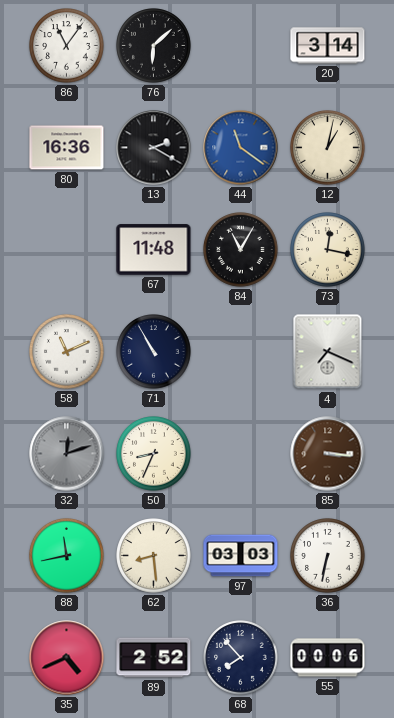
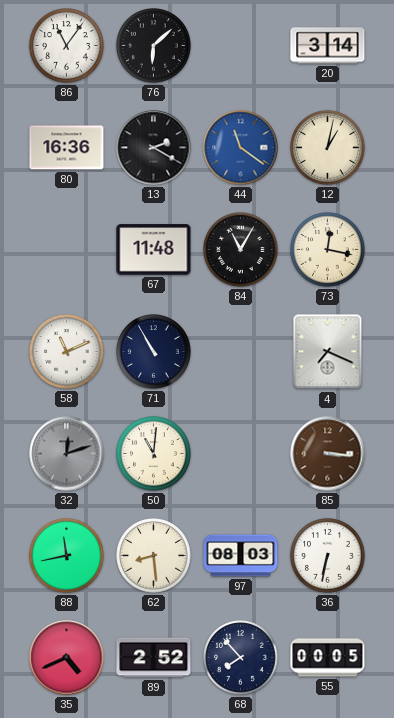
50: 8:34 -> 11:01 (154, 454)
97: 03:03 -> 08:03 (241, 556)
55: 00:06 -> 00:05 (328, 658)
